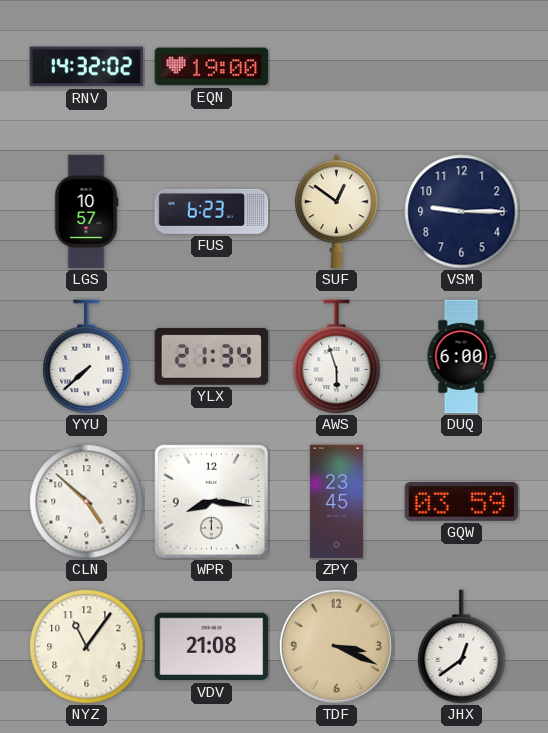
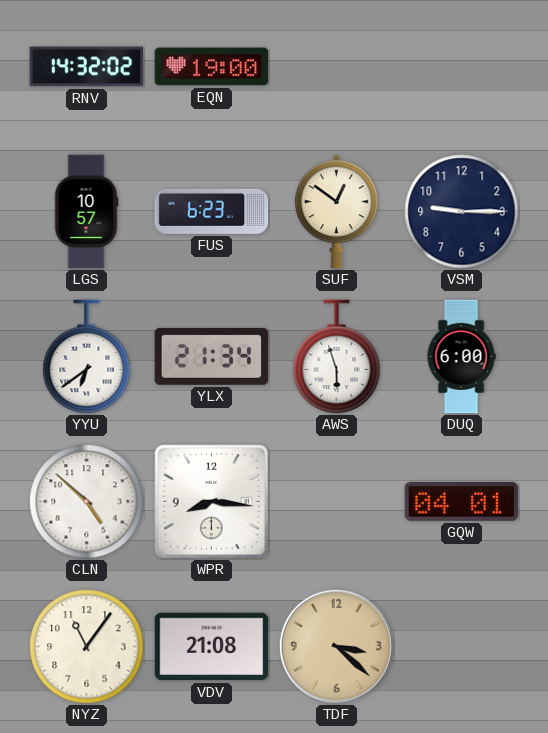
YYU: 7:38 -> 6:39 (87, 357)
ZPY: 23:45 -> none (336, 502)
GQW: 03:59 -> 04:01 (462, 501)
TDF: 3:19 -> 3:22 (336, 646)
JHX: 12:39 -> none (462, 647)
